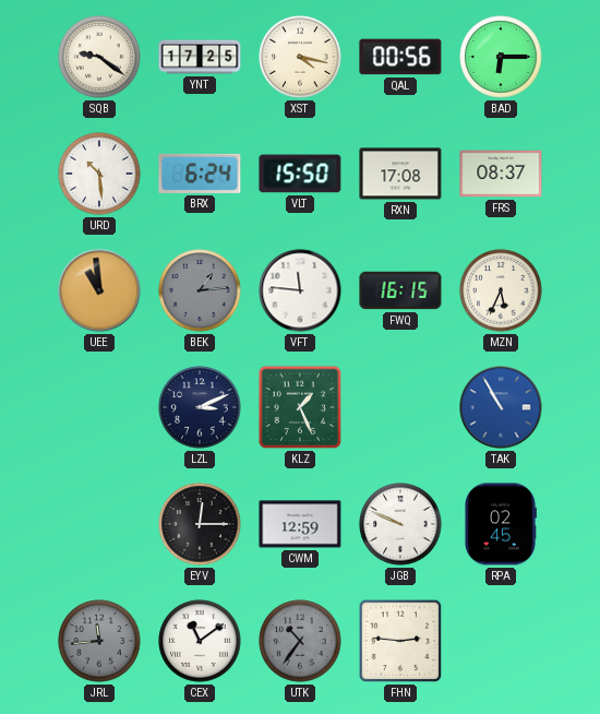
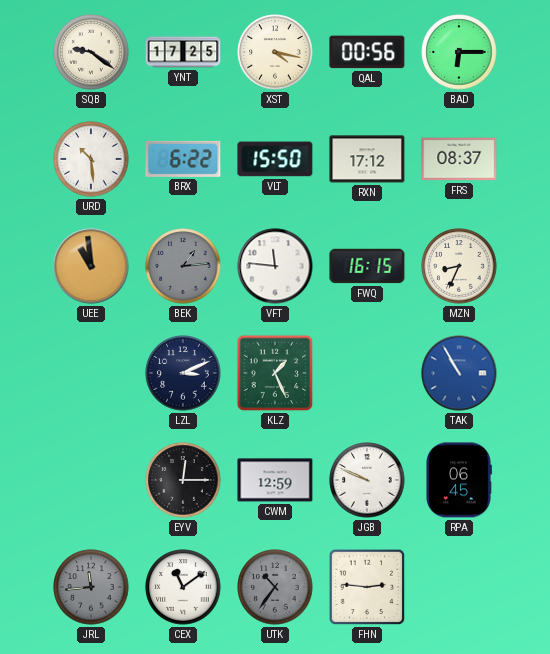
BRX: 6:24 -> 6:22 (183, 159)
RXN: 17:08 -> 17:12 (367, 159)
MZN: 5:34 -> 8:34 (459, 266)
RPA: 02:45 -> 06:45 (459, 480)
